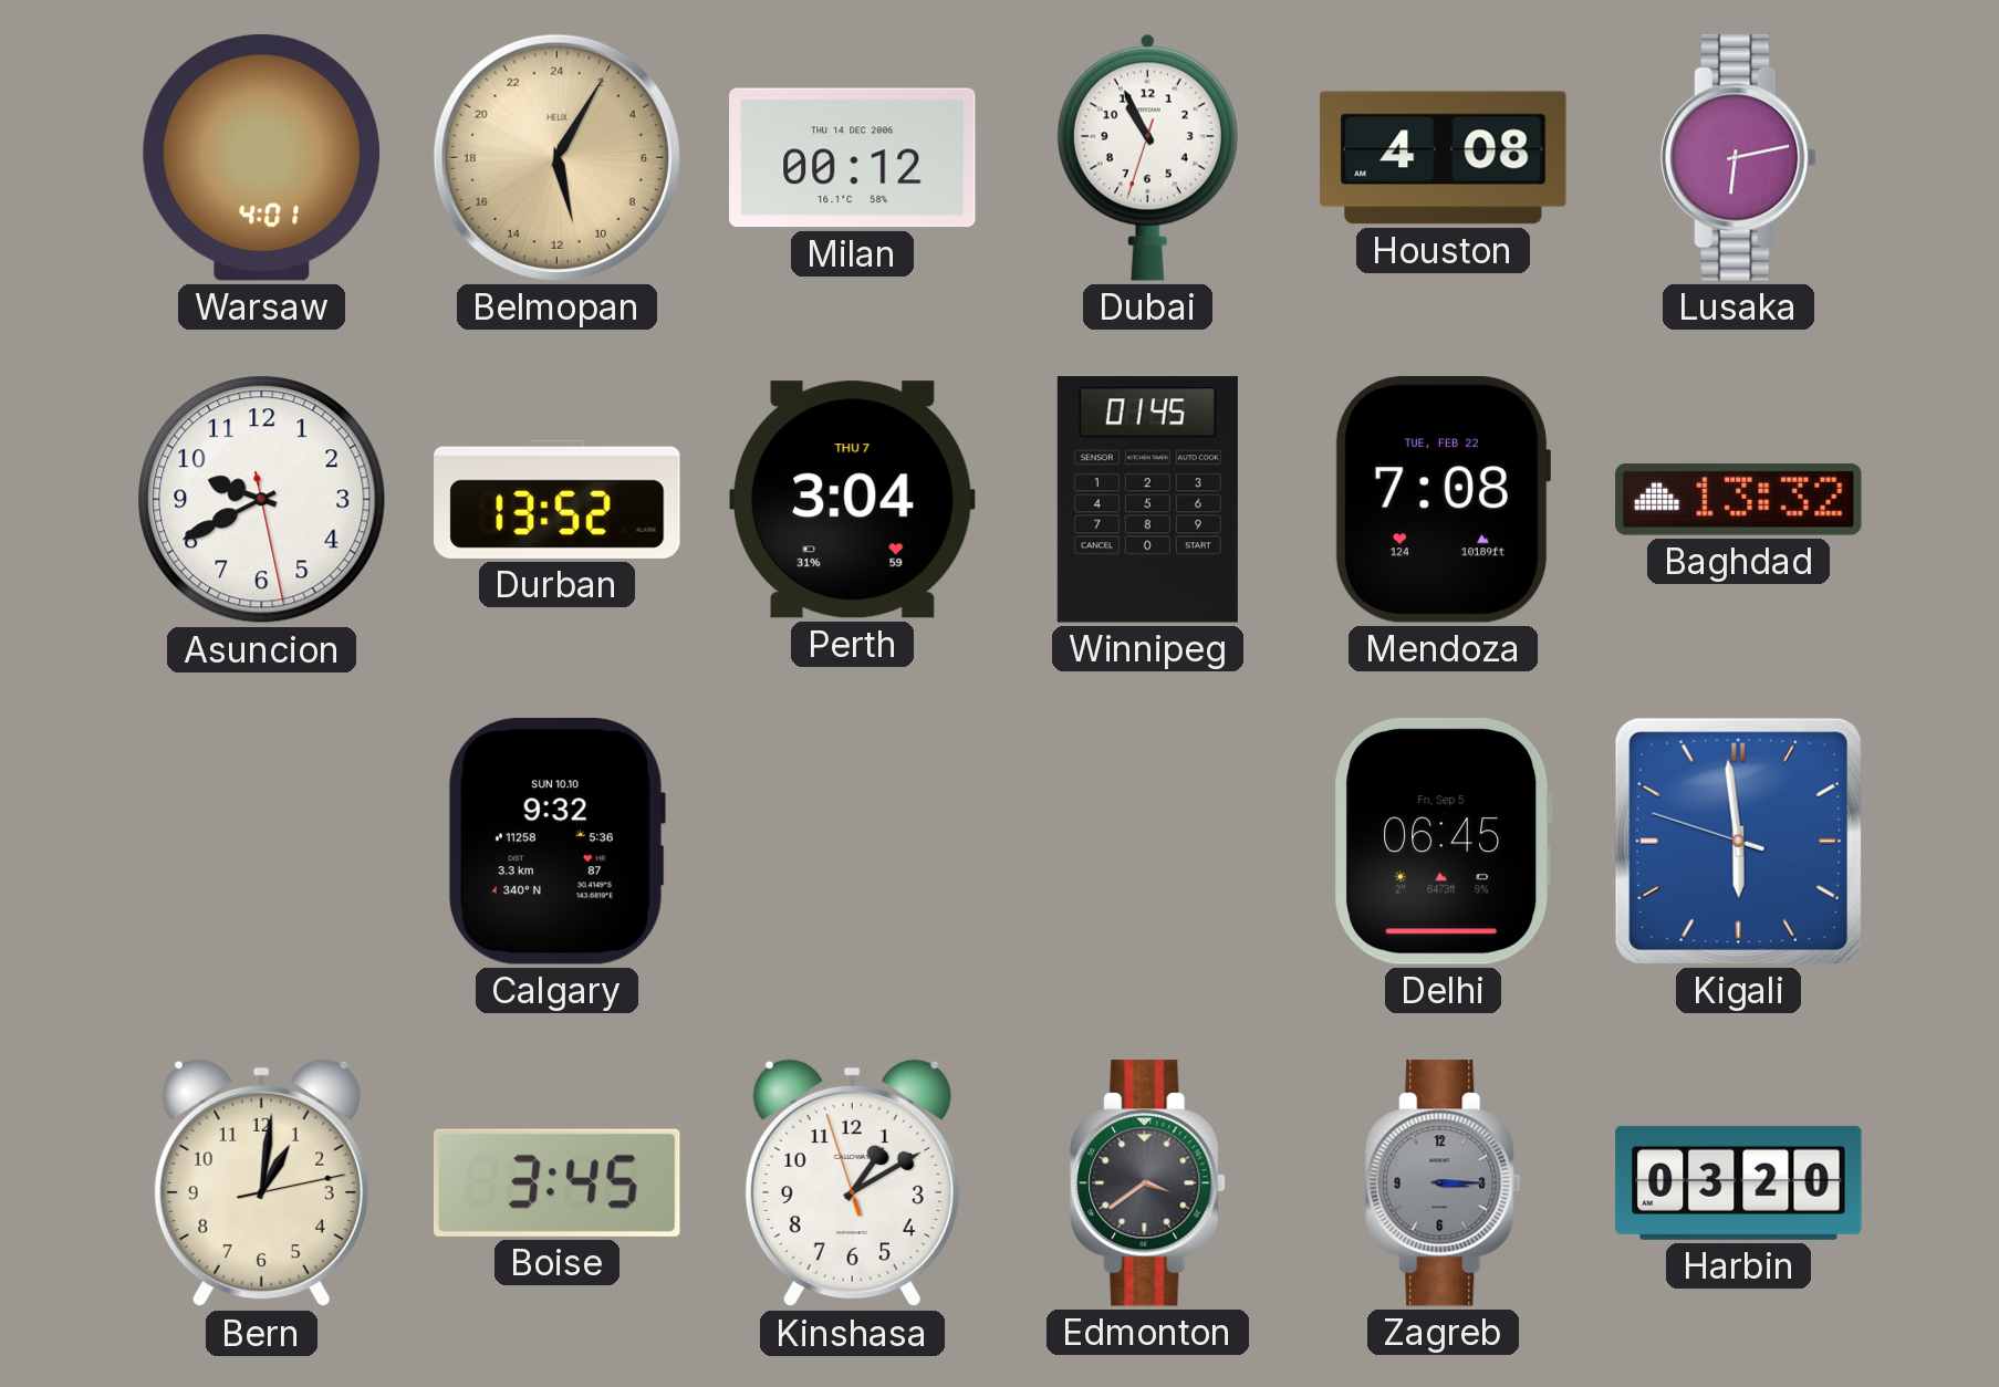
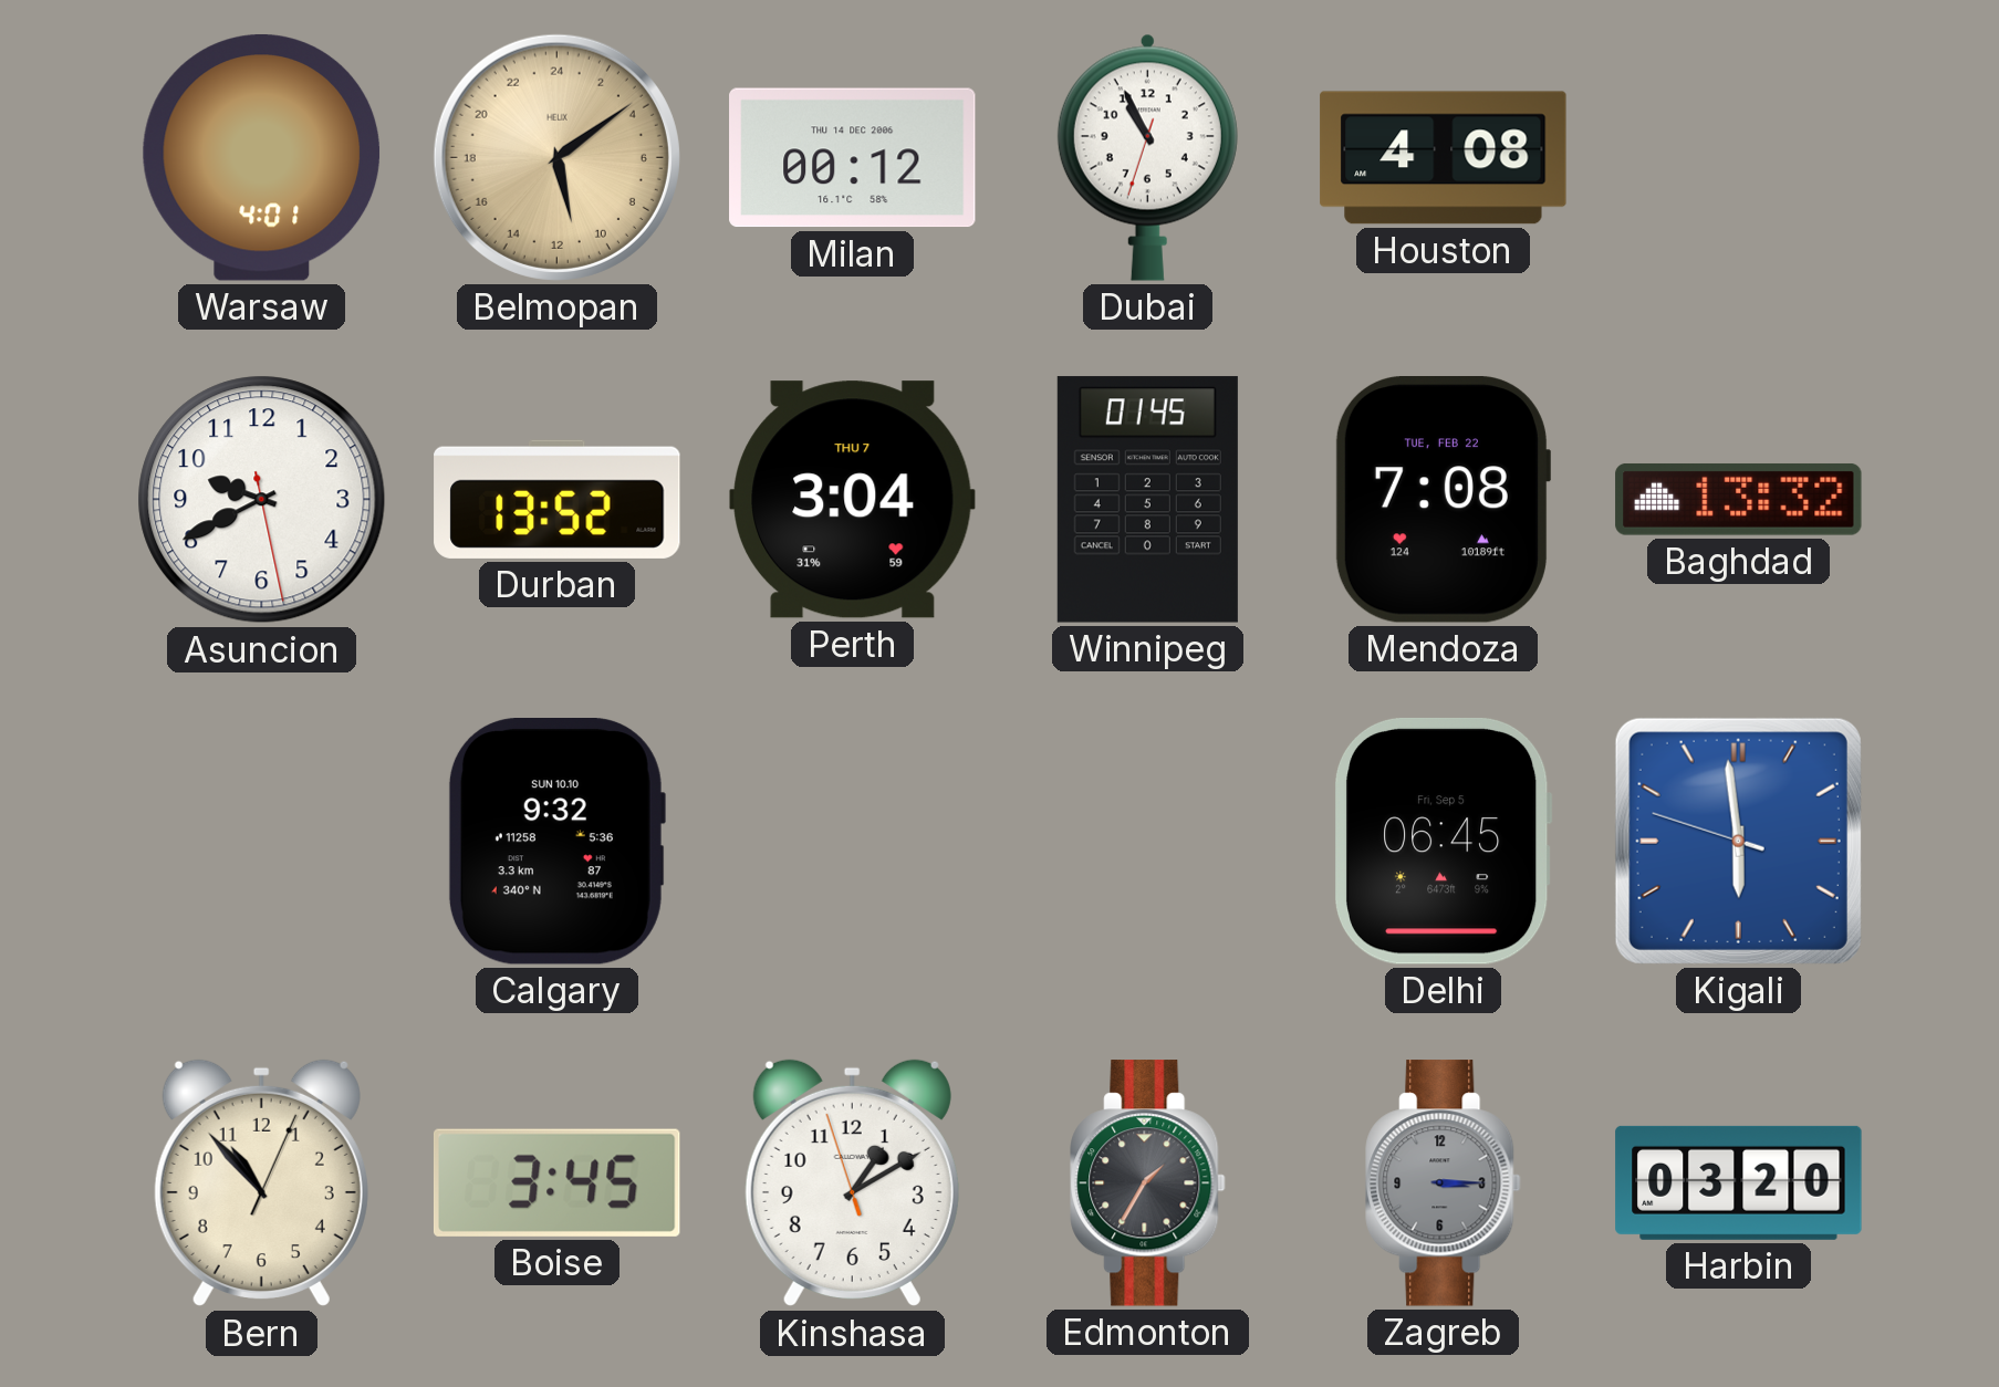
Belmopan: 11:05 -> 11:09 (556, 157)
Lusaka: 6:13 -> none (1739, 158)
Bern: 1:01 -> 10:53 (261, 1183)
Edmonton: 3:39 -> 1:35 (1148, 1183)
